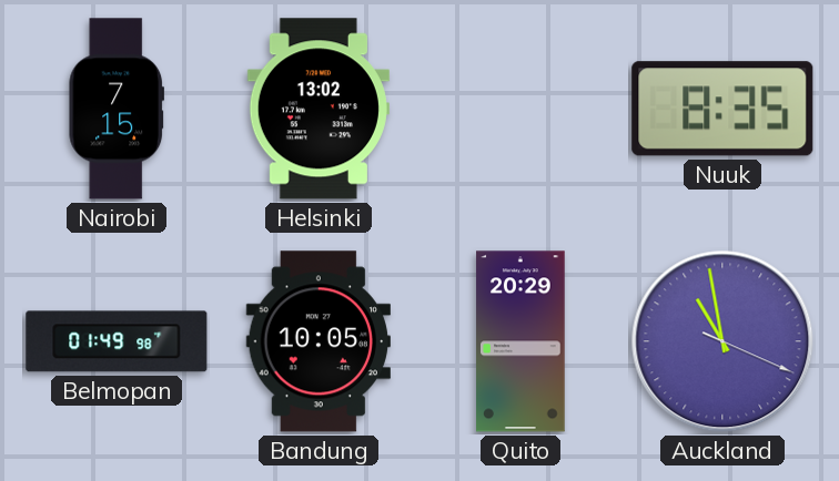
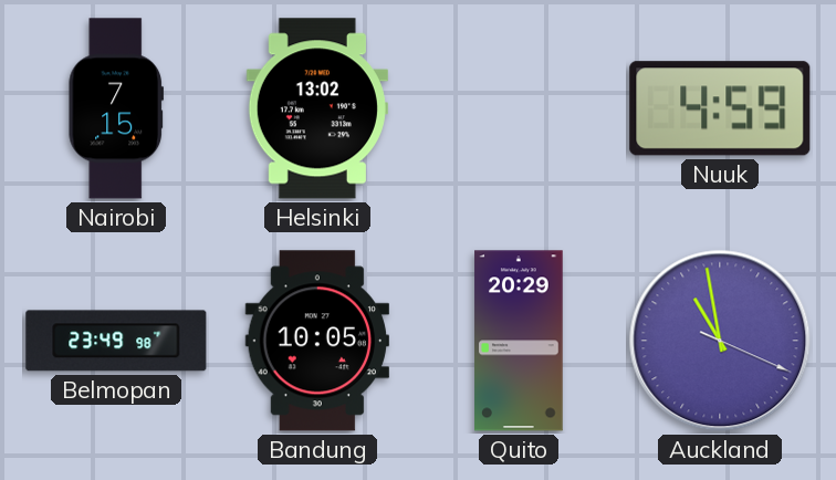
Nuuk: 8:35 -> 4:59 (720, 108)
Belmopan: 01:49 -> 23:49 (116, 341)
